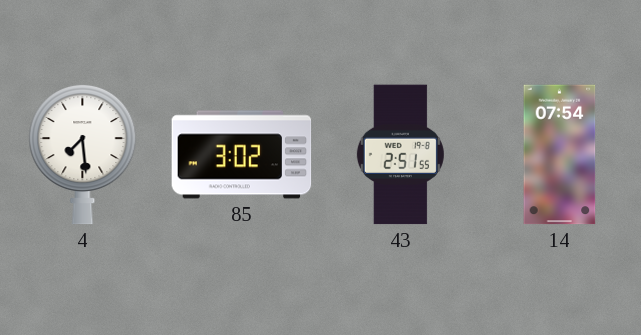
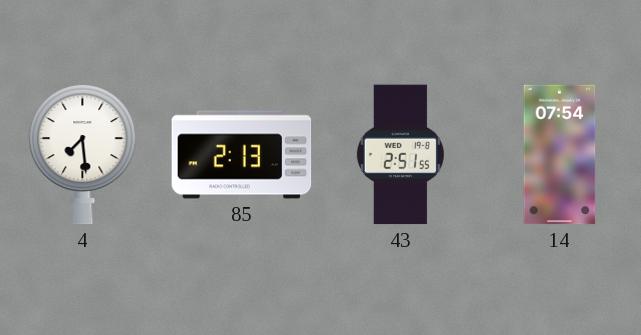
85: 3:02 -> 2:13 (242, 155)
